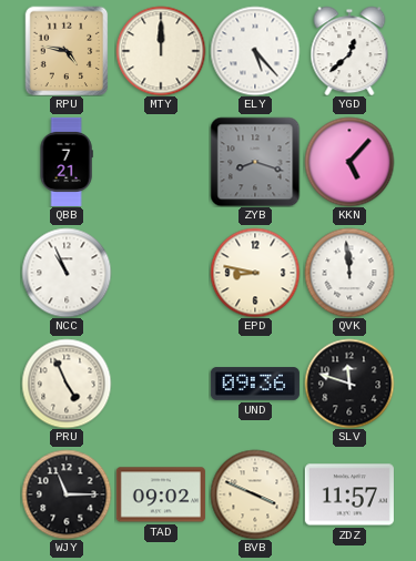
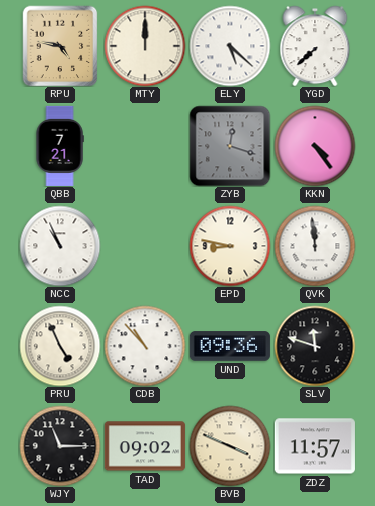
ELY: 5:23 -> 5:22 (230, 46)
YGD: 12:38 -> 7:38 (315, 46)
ZYB: 8:18 -> 12:18 (230, 146)
KKN: 5:07 -> 4:24 (315, 146)
CDB: none -> 10:53 (145, 346)
